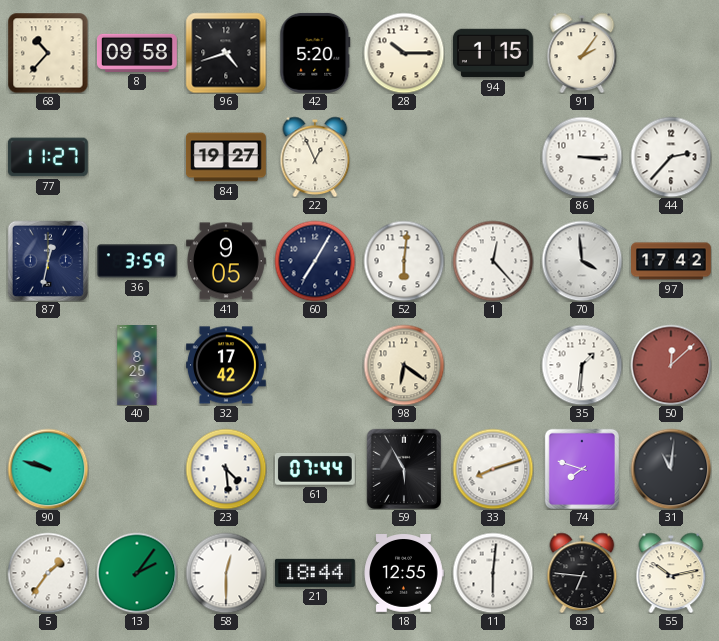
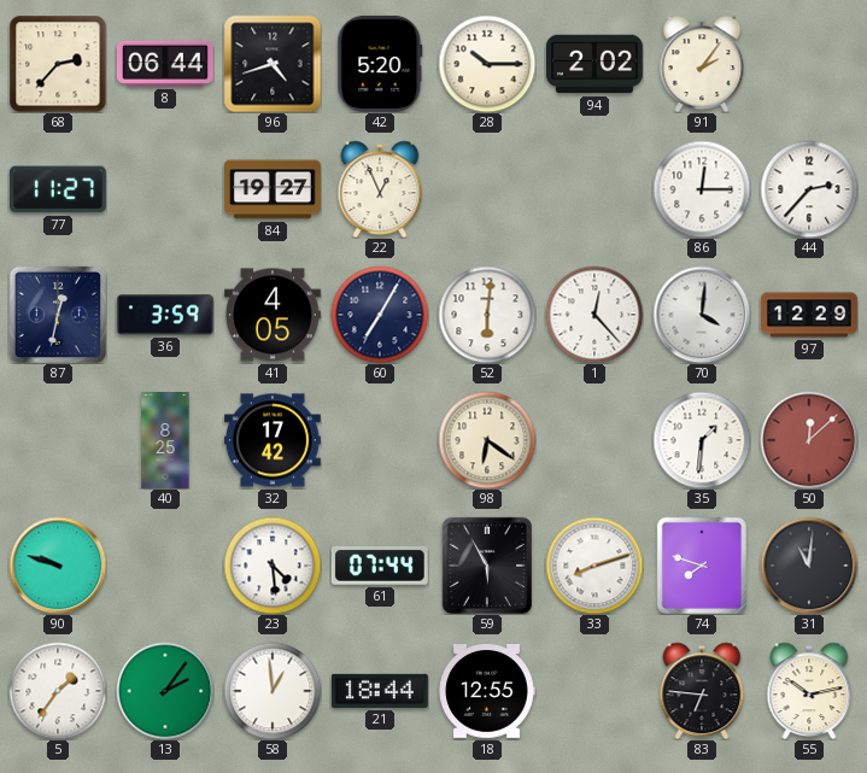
68: 10:37 -> 2:37 (58, 64)
8: 09:58 -> 06:44 (165, 64)
94: 1:15 -> 2:02 (594, 64)
86: 3:15 -> 12:15 (702, 189)
41: 9:05 -> 4:05 (273, 315)
70: 3:59 -> 4:01 (702, 315)
97: 17:42 -> 12:29 (810, 315)
58: 12:30 -> 12:59 (273, 691)
11: 6:01 -> none (493, 573)
